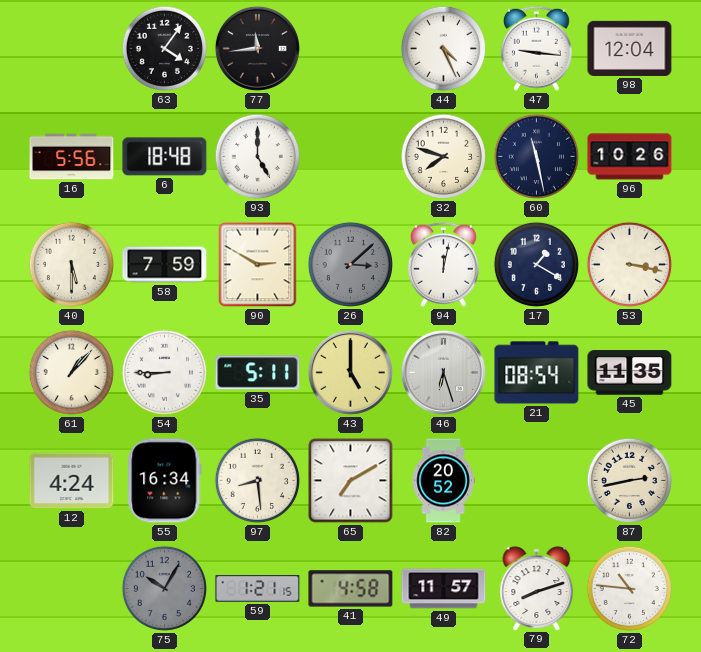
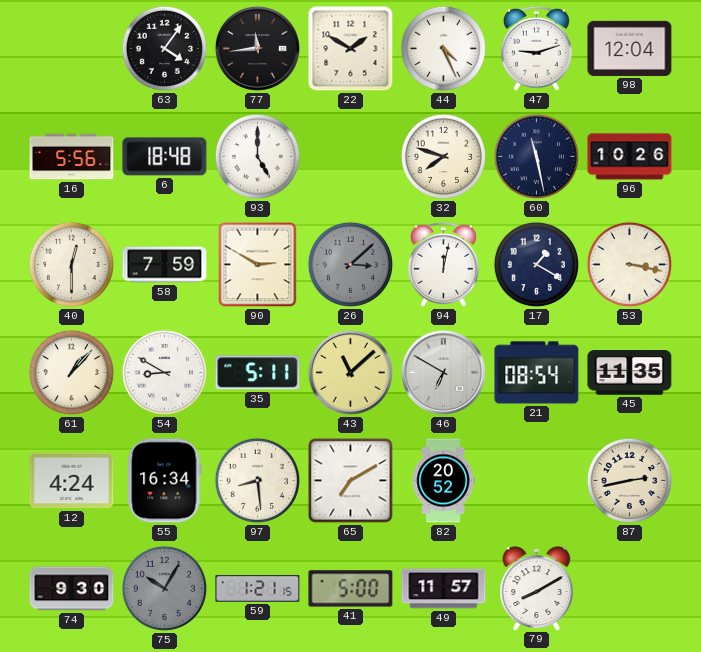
22: none -> 1:50 (351, 49)
47: 9:16 -> 9:12 (536, 48)
40: 5:30 -> 12:30 (71, 264)
54: 8:45 -> 8:50 (164, 372)
43: 5:00 -> 11:08 (350, 372)
46: 6:27 -> 6:50 (443, 372)
74: none -> 9:30 (72, 589)
41: 4:58 -> 5:00 (351, 589)
79: 8:12 -> 8:10 (537, 588)
72: 10:46 -> none (629, 588)
